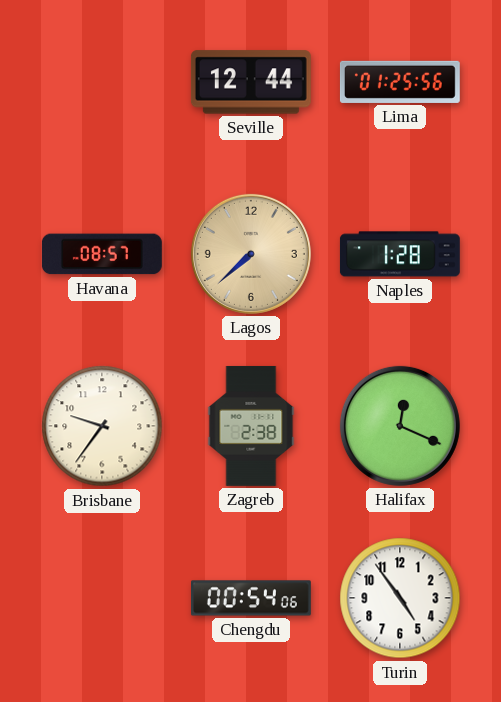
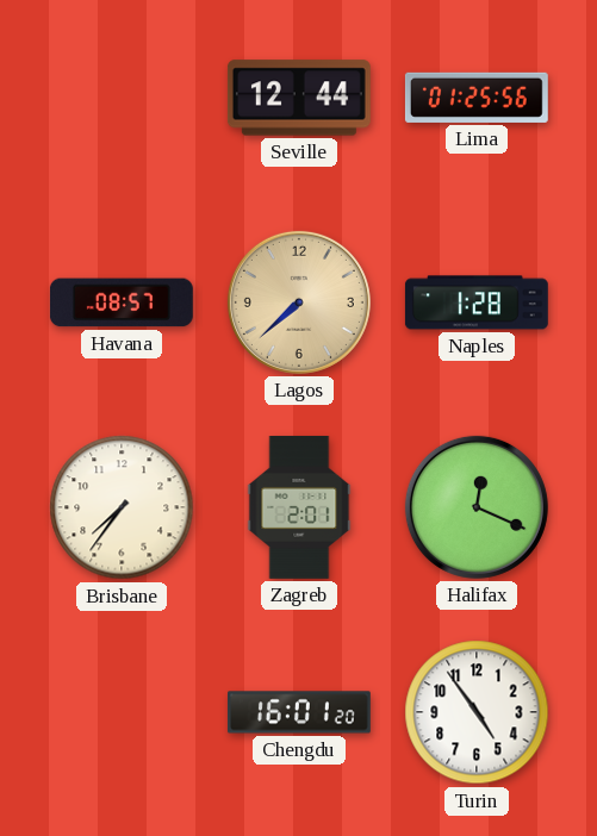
Brisbane: 9:36 -> 7:36 (122, 507)
Zagreb: 2:38 -> 2:01 (299, 507)
Chengdu: 00:54 -> 16:01 (299, 712)
